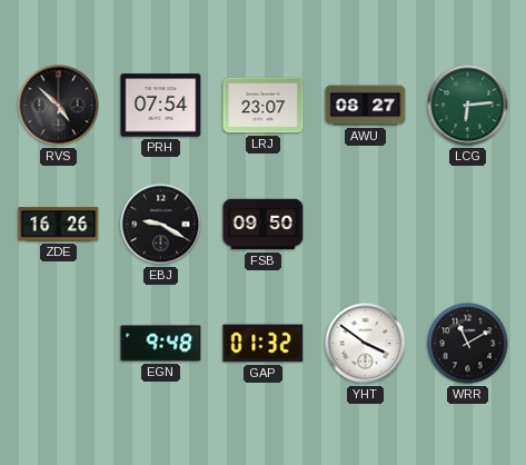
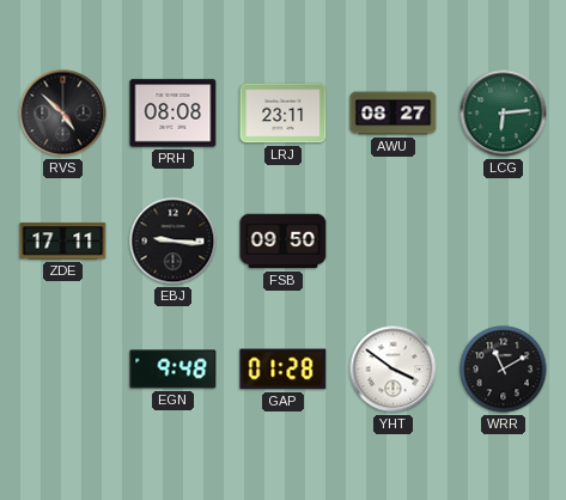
PRH: 07:54 -> 08:08 (174, 114)
LRJ: 23:07 -> 23:11 (284, 114)
ZDE: 16:26 -> 17:11 (63, 242)
EBJ: 9:20 -> 9:16 (174, 242)
GAP: 01:32 -> 01:28 (284, 370)
